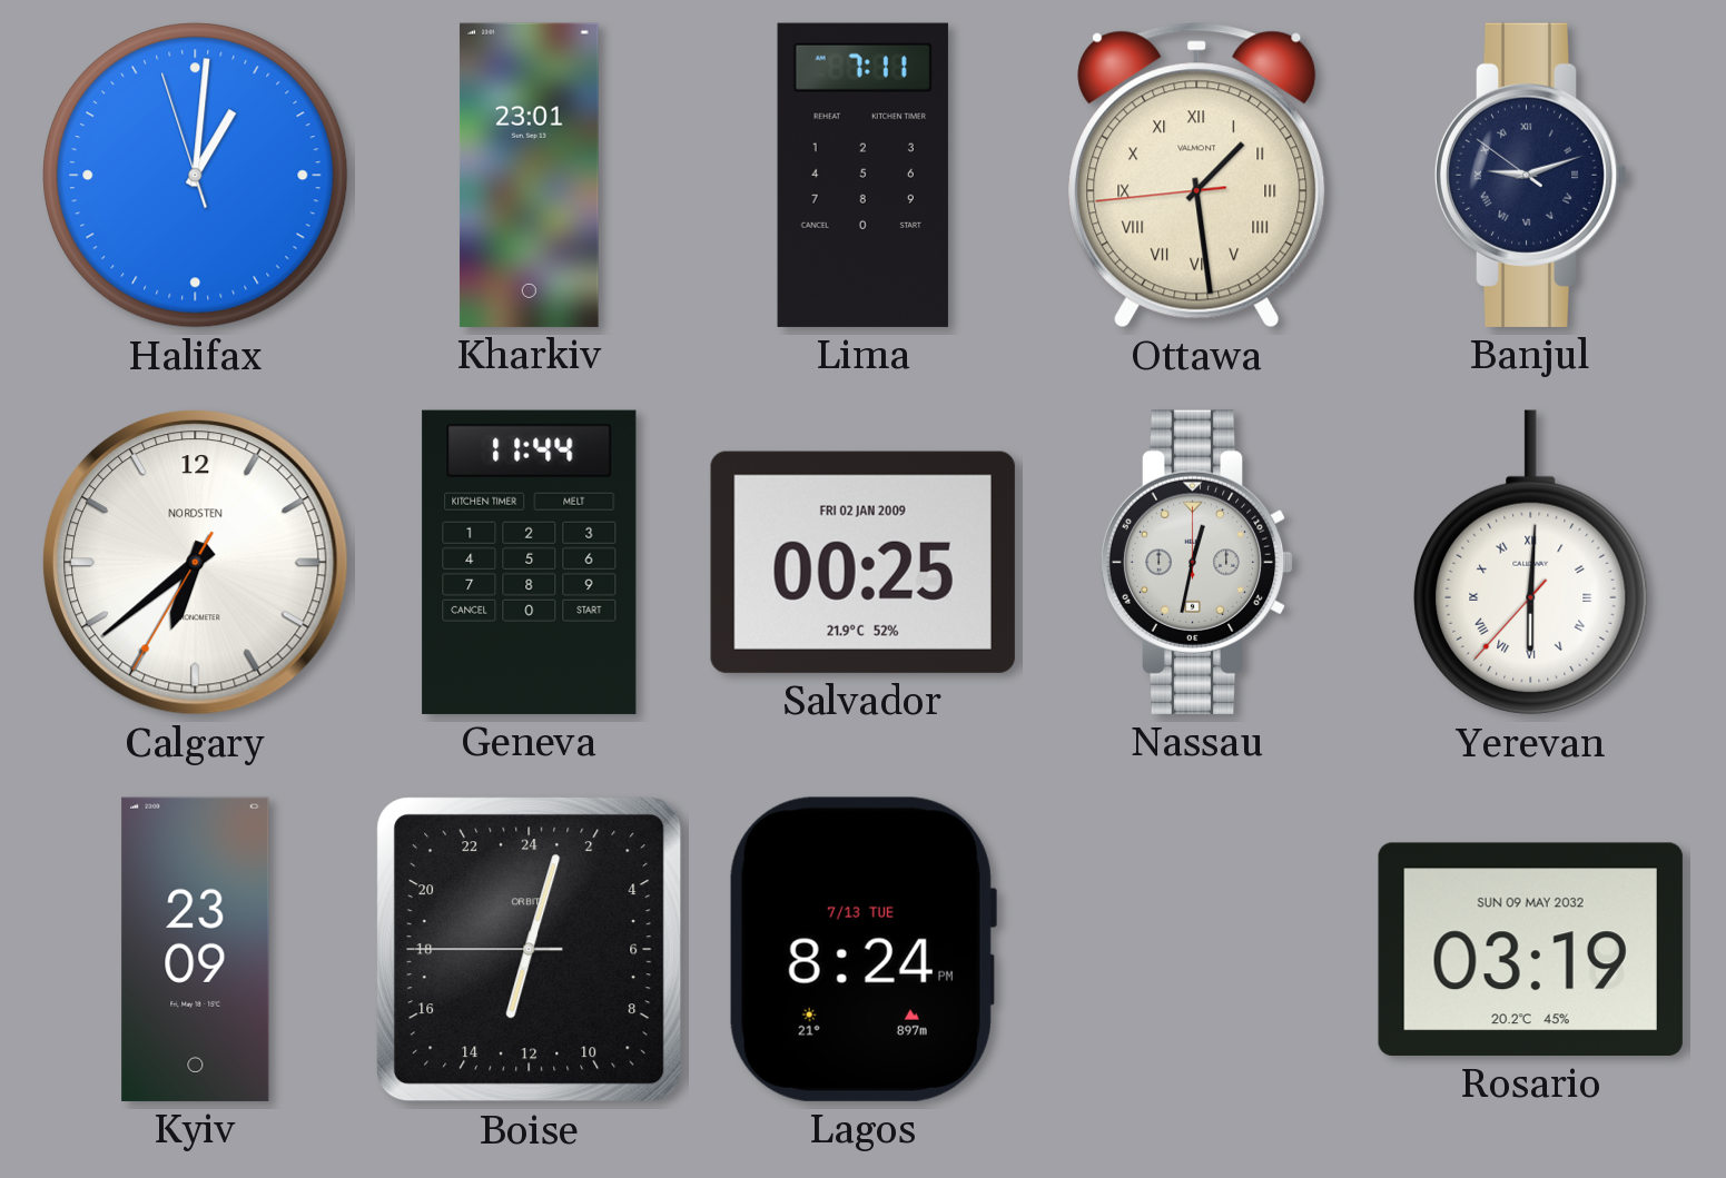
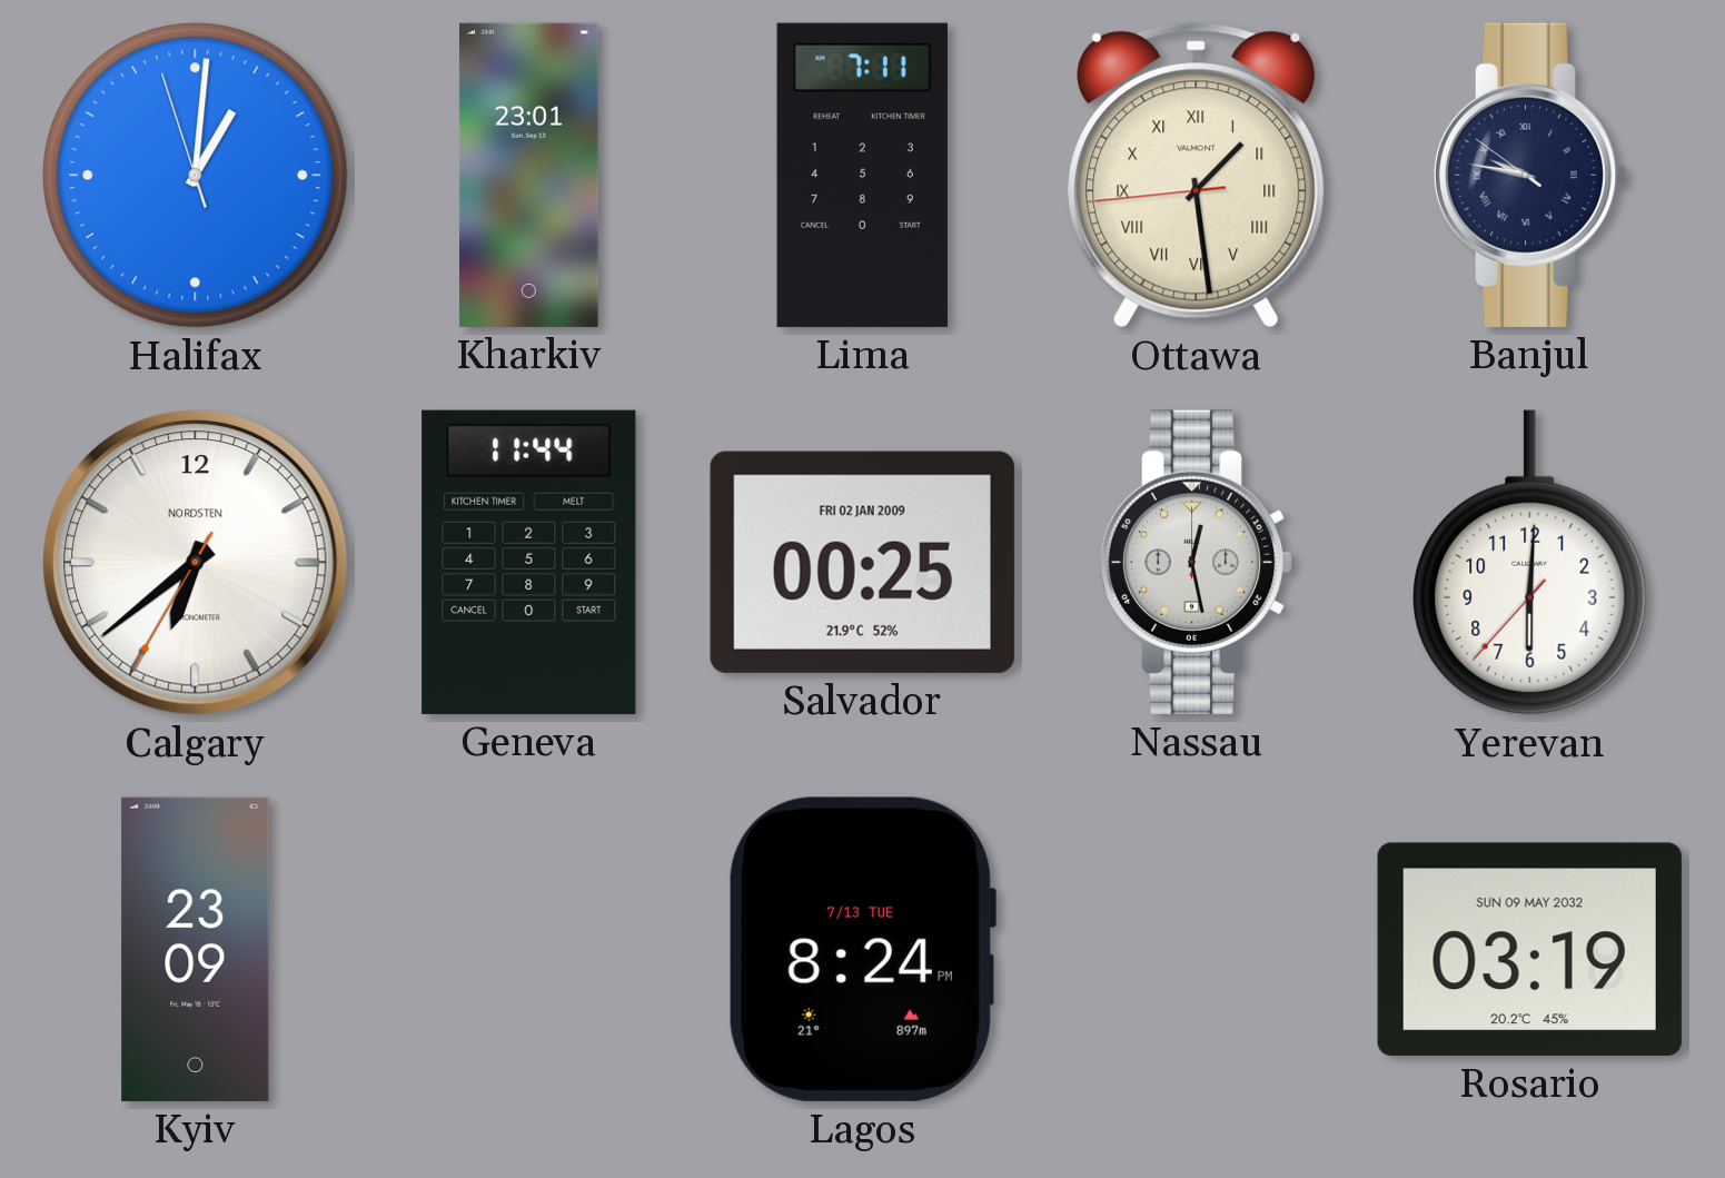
Banjul: 9:11 -> 9:46 (1530, 175)
Nassau: 12:32 -> 12:28 (1197, 562)
Yerevan numerals: Roman -> Arabic (1530, 563)
Boise: 13:02 -> none (530, 950)
